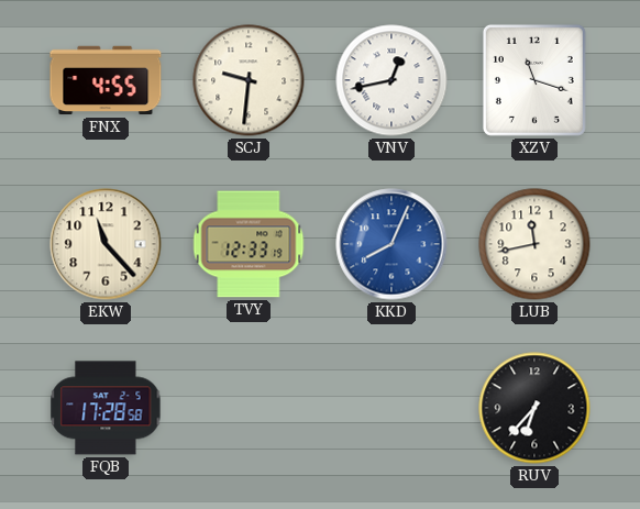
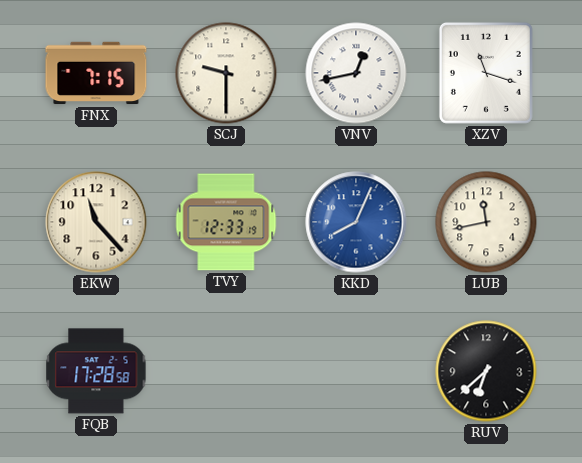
FNX: 4:55 -> 7:15 (96, 73)
SCJ: 9:31 -> 9:30 (226, 73)
RUV: 6:37 -> 6:38 (486, 371)
